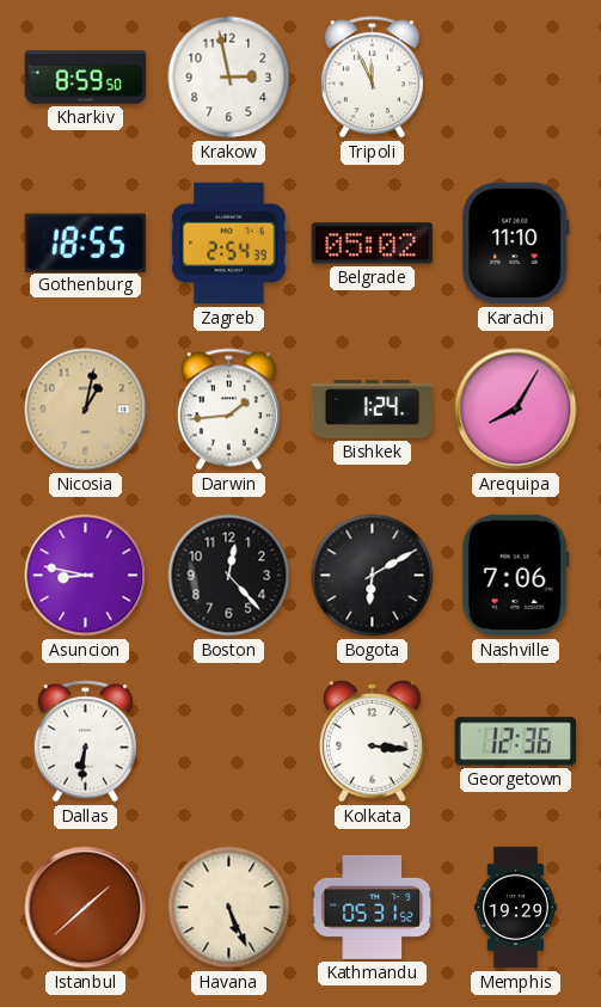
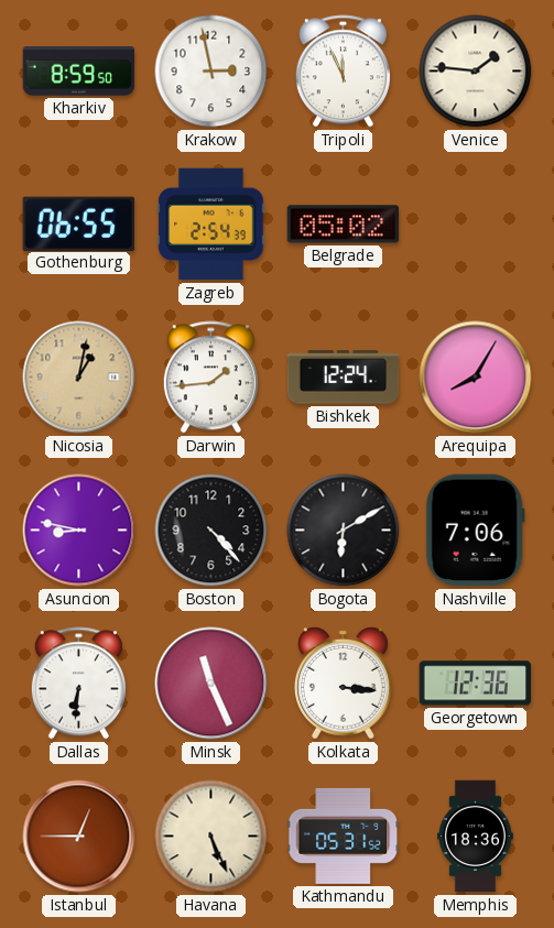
Venice: none -> 1:46 (476, 72)
Gothenburg: 18:55 -> 06:55 (78, 223)
Karachi: 11:10 -> none (516, 244)
Bishkek: 1:24 -> 12:24 (344, 378)
Boston: 12:23 -> 4:23 (211, 531)
Minsk: none -> 11:26 (211, 684)
Istanbul: 1:38 -> 12:45 (79, 837)
Memphis: 19:29 -> 18:36 (475, 837)
